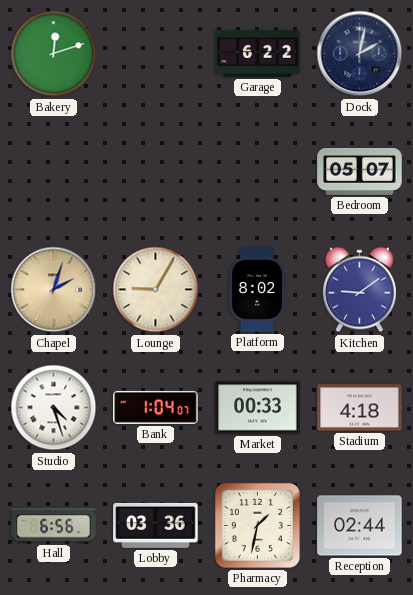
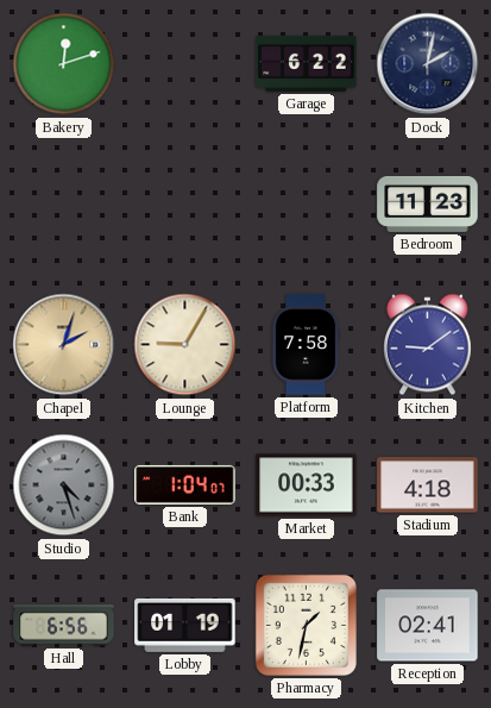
Bedroom: 05:07 -> 11:23 (428, 203)
Platform: 8:02 -> 7:58 (306, 345)
Studio dial: white -> grey (64, 485)
Lobby: 03:36 -> 01:19 (185, 625)
Reception: 02:44 -> 02:41 (428, 626)
